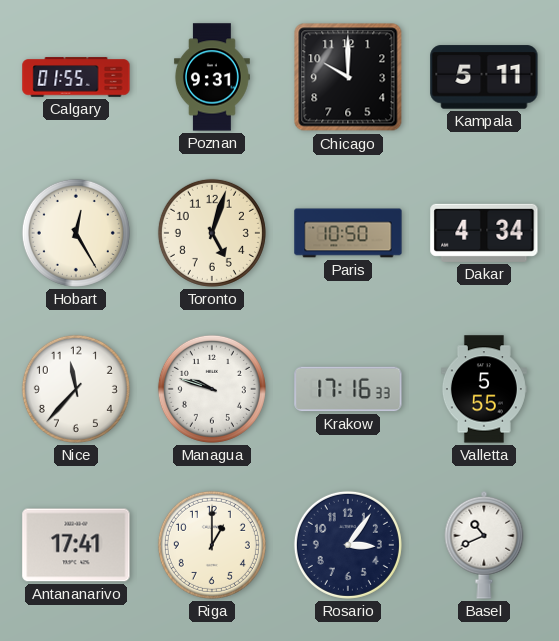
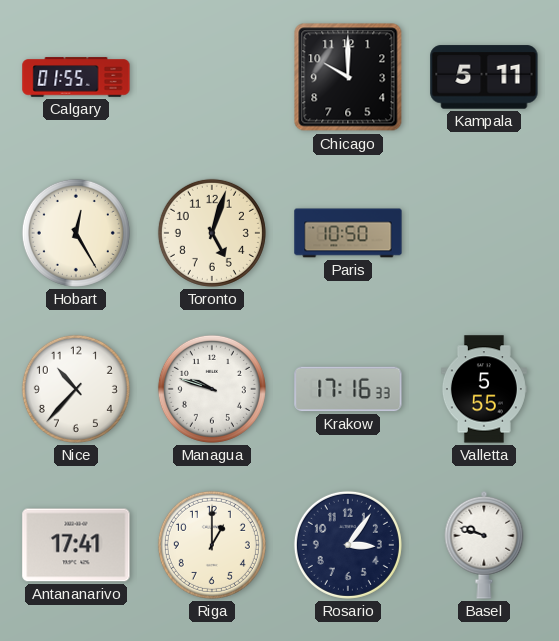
Poznan: 9:31 -> none (212, 77)
Dakar: 4:34 -> none (484, 233)
Nice: 11:37 -> 10:37 (76, 389)
Basel: 10:41 -> 9:48 (484, 545)
